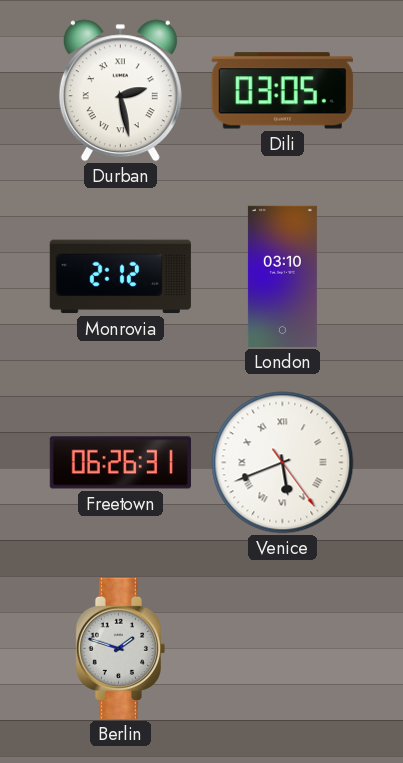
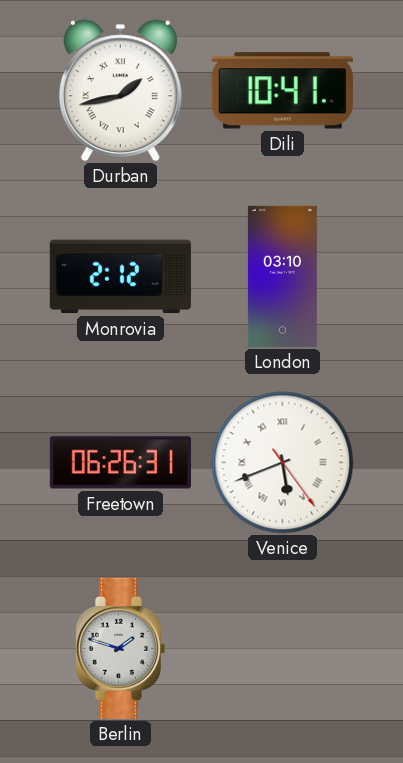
Durban: 2:28 -> 1:43 (120, 91)
Dili: 03:05 -> 10:41 (282, 91)
